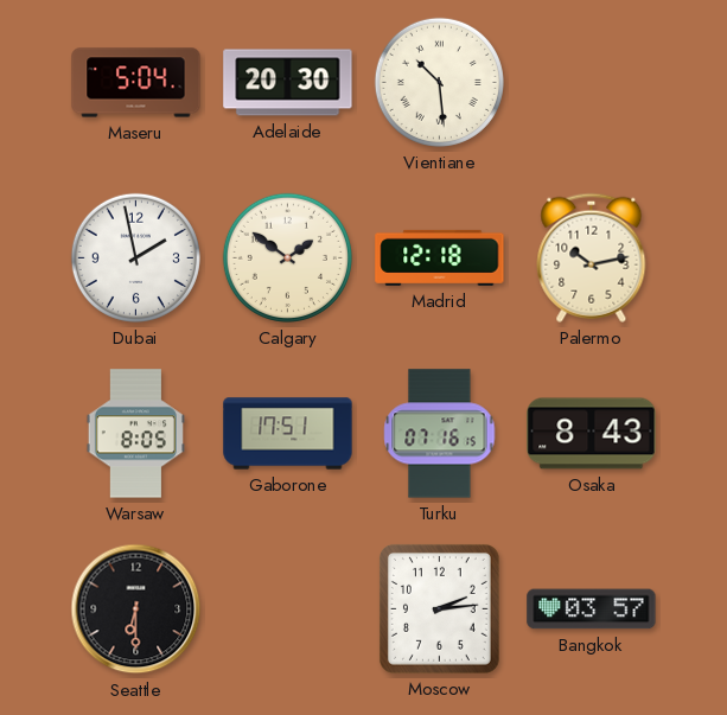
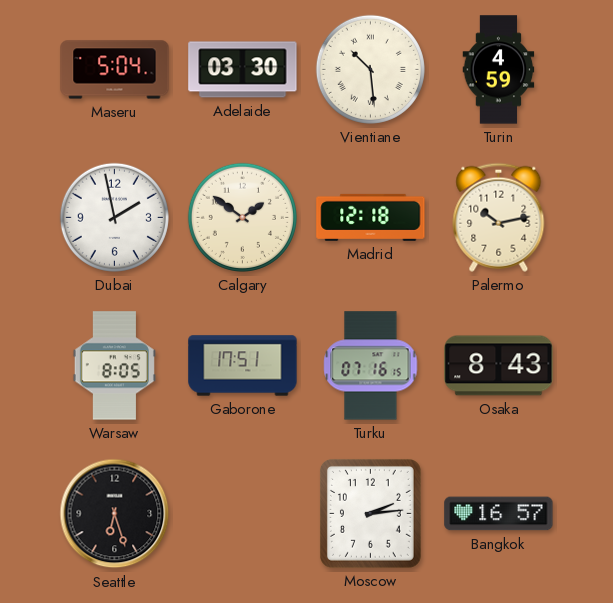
Adelaide: 20:30 -> 03:30 (243, 70)
Turin: none -> 4:59 (499, 70)
Seattle: 6:30 -> 6:27 (115, 514)
Bangkok: 03:57 -> 16:57 (499, 514)
